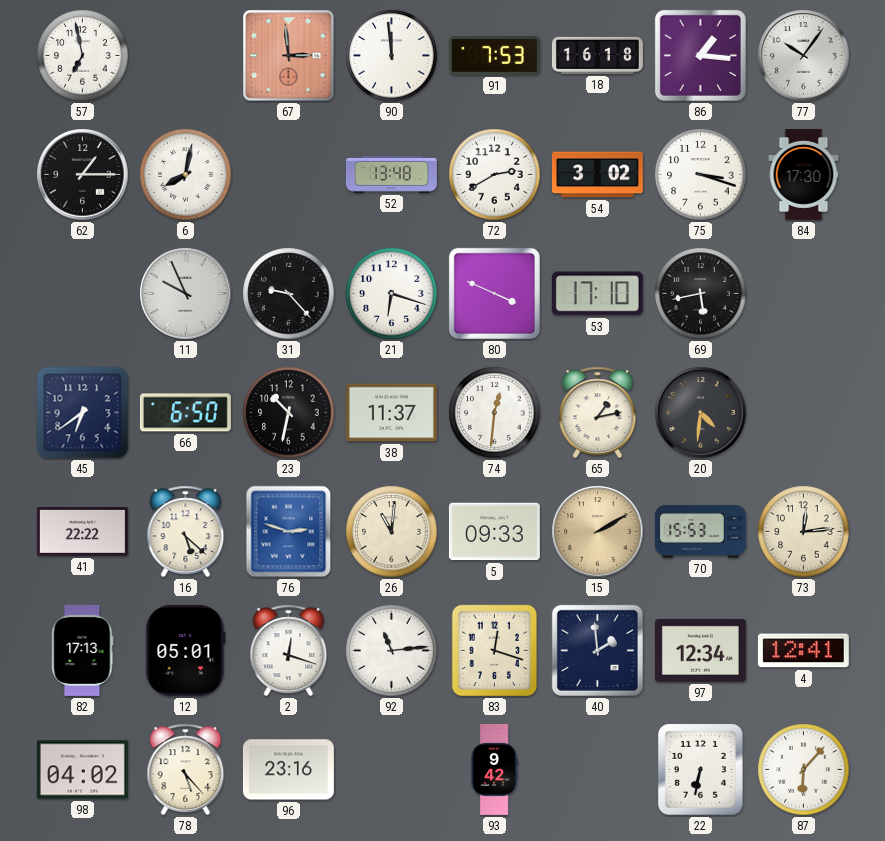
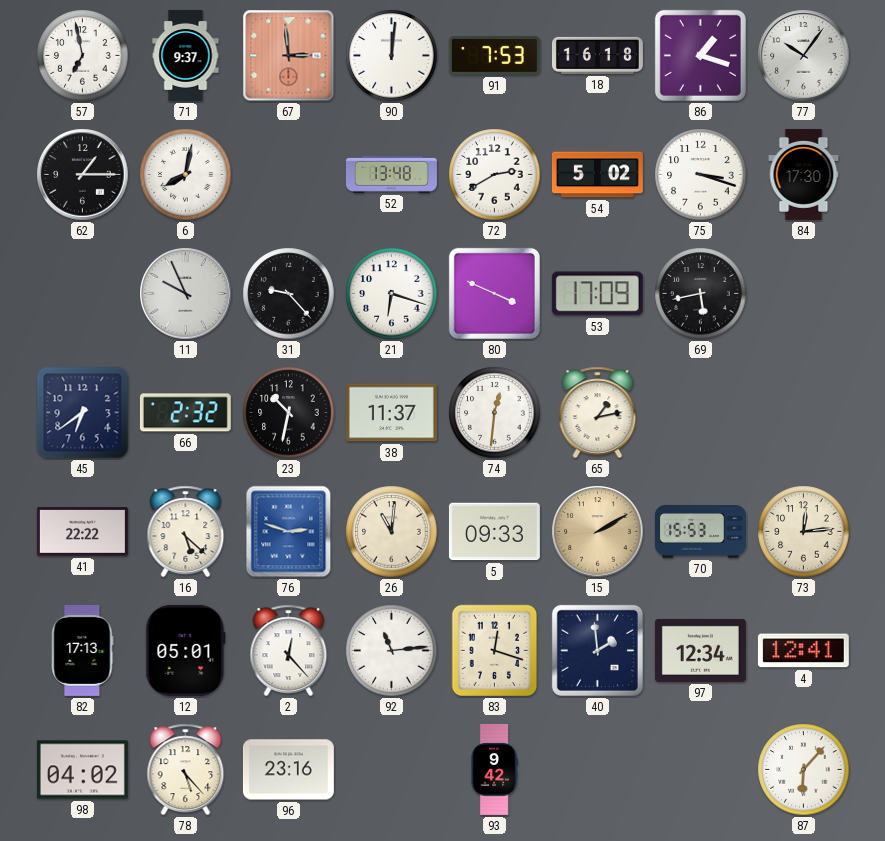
71: none -> 9:37 (186, 55)
90: 11:59 -> 12:01 (392, 56)
86: 1:16 -> 1:18 (700, 55)
54: 3:02 -> 5:02 (597, 175)
53: 17:10 -> 17:09 (597, 294)
66: 6:50 -> 2:32 (185, 413)
20: 4:31 -> none (701, 413)
2: 12:18 -> 12:23 (289, 651)
22: 6:32 -> none (700, 769)
